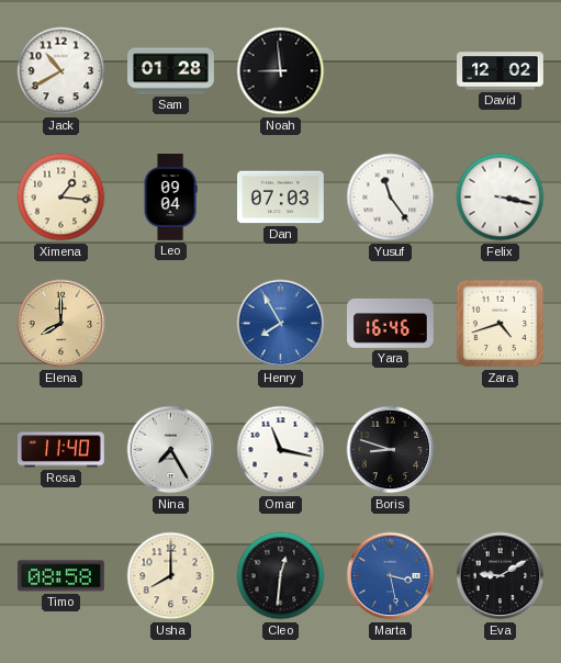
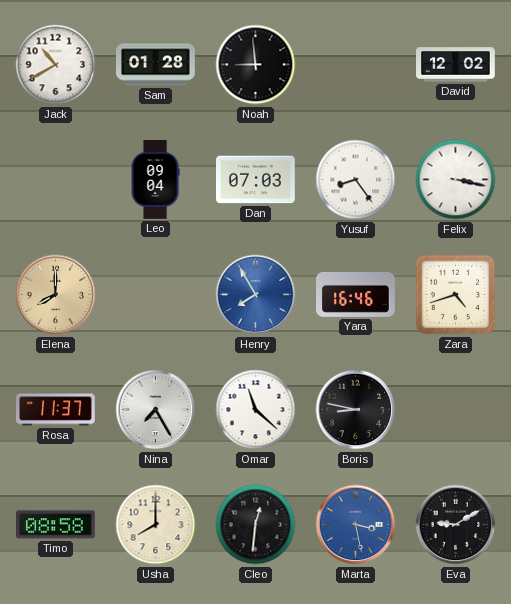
Ximena: 1:16 -> none (61, 198)
Yusuf: 11:24 -> 8:24 (356, 180)
Rosa: 11:40 -> 11:37 (56, 410)
Omar: 11:17 -> 11:22 (256, 410)
Boris: 8:48 -> 8:47 (356, 410)
